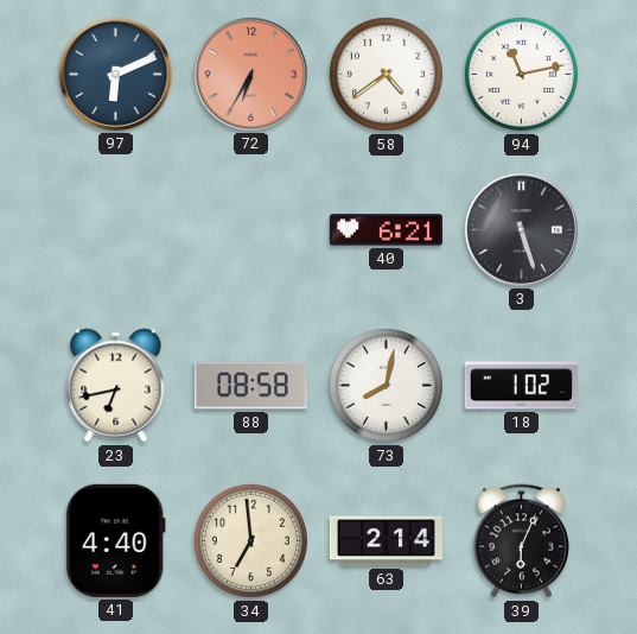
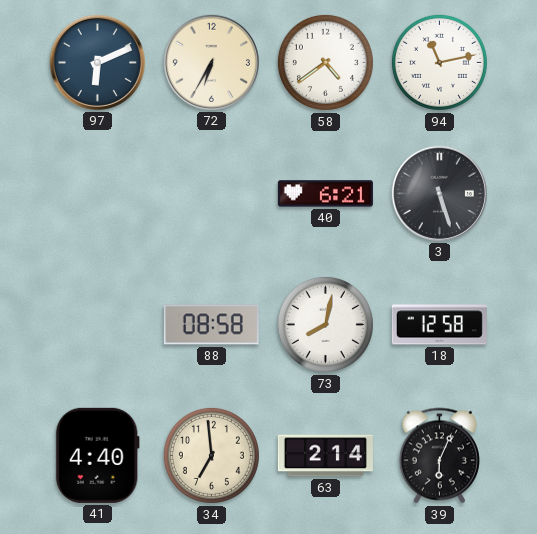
72 dial: salmon -> cream (211, 62)
23: 6:43 -> none (116, 386)
18: 1:02 -> 12:58 (439, 325)
